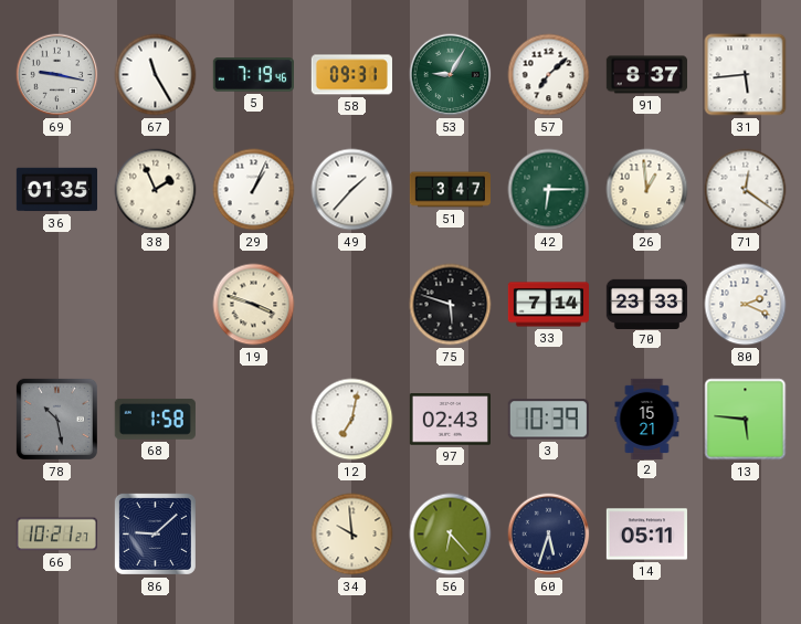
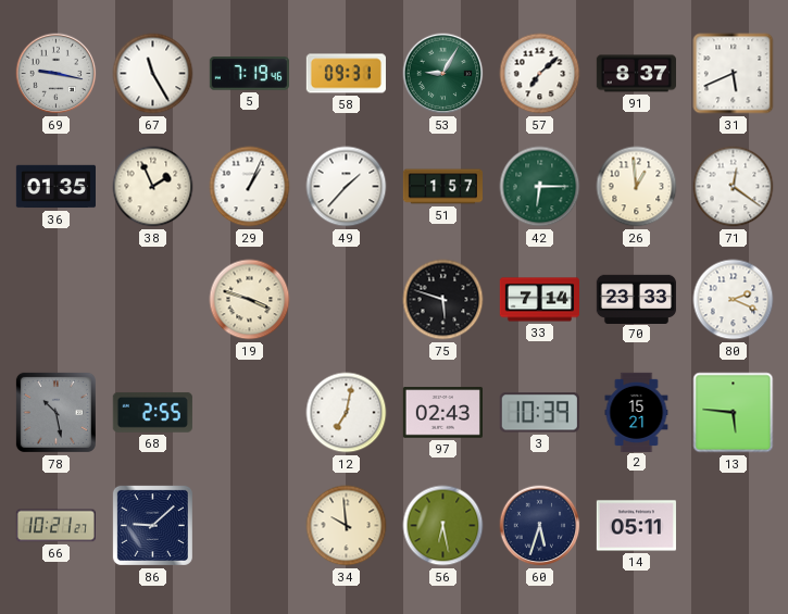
31: 5:44 -> 5:41 (734, 74)
51: 3:47 -> 1:57 (442, 187)
68: 1:58 -> 2:55 (152, 412)
56: 6:23 -> 6:28 (443, 526)
